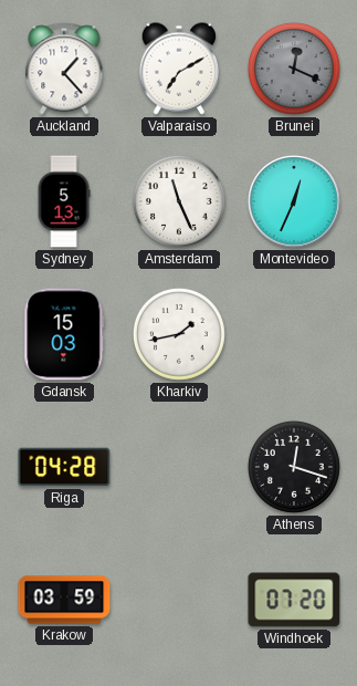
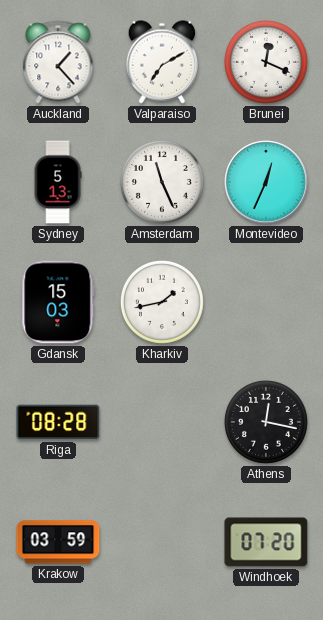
Brunei dial: grey -> white (266, 62)
Riga: 04:28 -> 08:28 (58, 422)
Athens: 12:18 -> 12:17 (266, 422)
